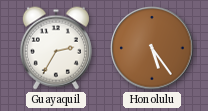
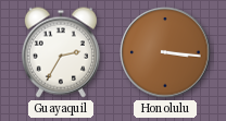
Honolulu: 5:24 -> 3:16 (165, 52)
